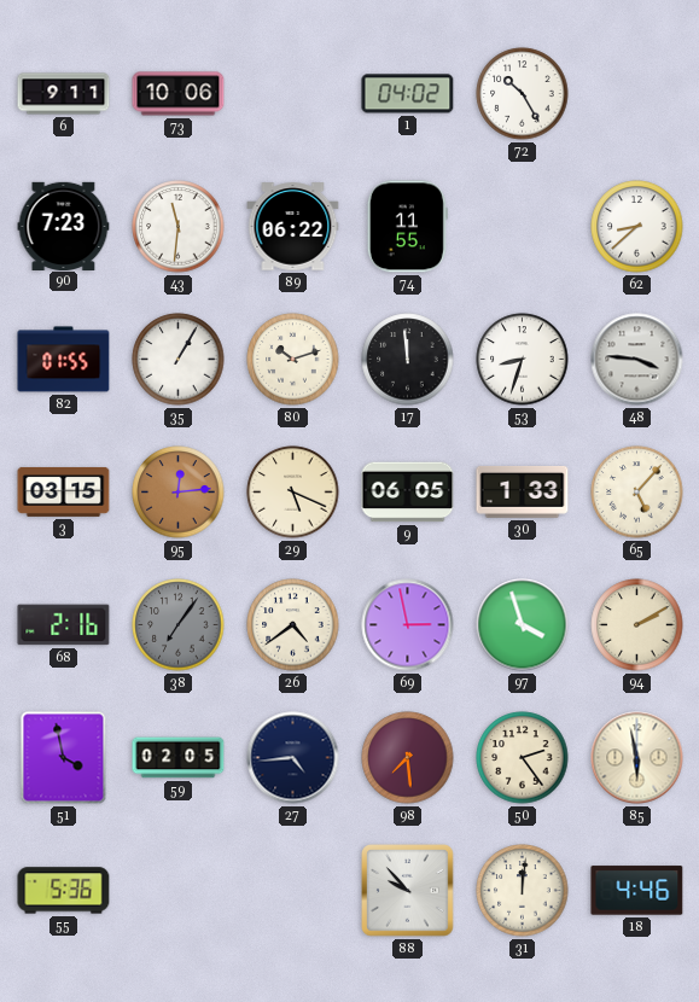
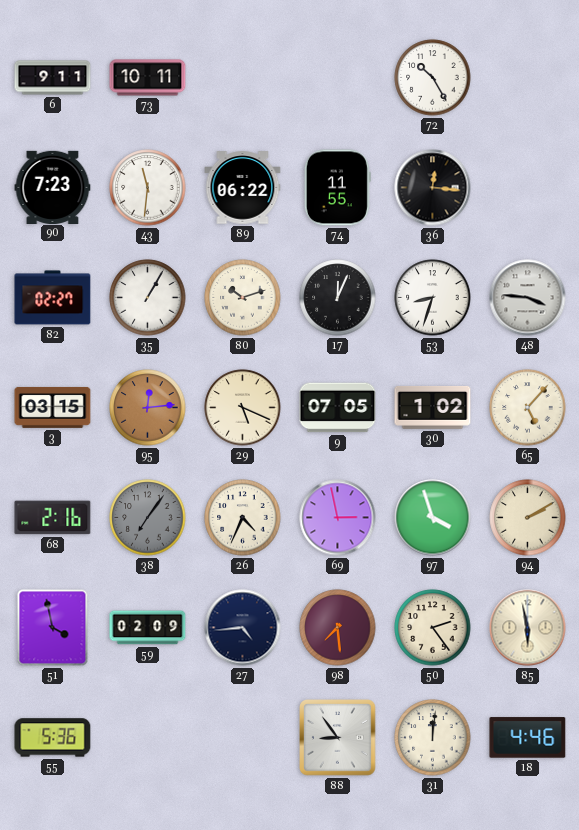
73: 10:06 -> 10:11 (148, 78)
1: 04:02 -> none (408, 94)
36: none -> 12:16 (433, 188)
62: 8:38 -> none (637, 227)
82: 01:55 -> 02:27 (53, 298)
17: 11:59 -> 12:04 (338, 298)
9: 06:05 -> 07:05 (338, 408)
30: 1:33 -> 1:02 (433, 407)
26: 4:39 -> 4:34 (243, 518)
59: 02:05 -> 02:09 (148, 628)
88: 9:53 -> 8:54 (338, 738)
